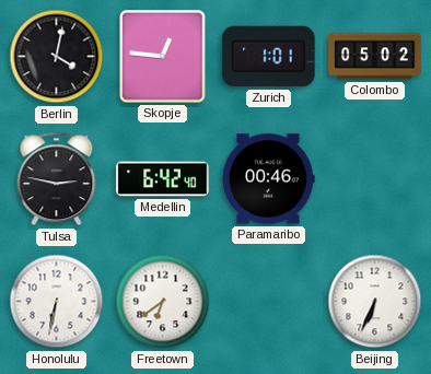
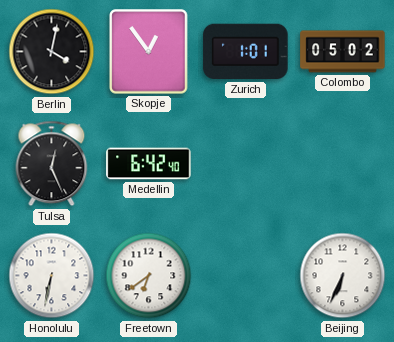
Skopje: 12:46 -> 12:54 (149, 52)
Tulsa: 2:47 -> 12:26 (52, 164)
Paramaribo: 00:46 -> none (269, 179)
